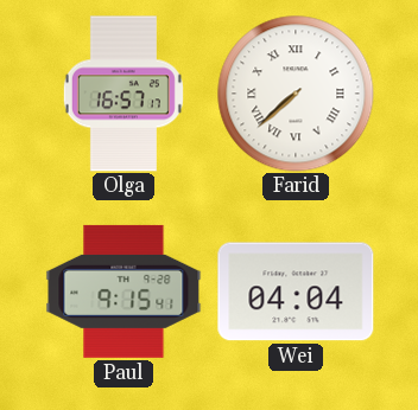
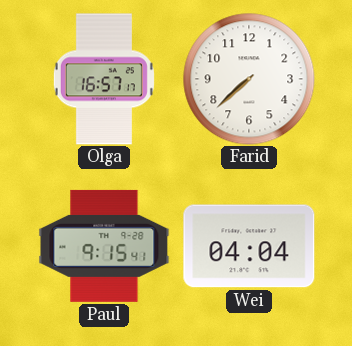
Farid numerals: Roman -> Arabic (249, 79)
